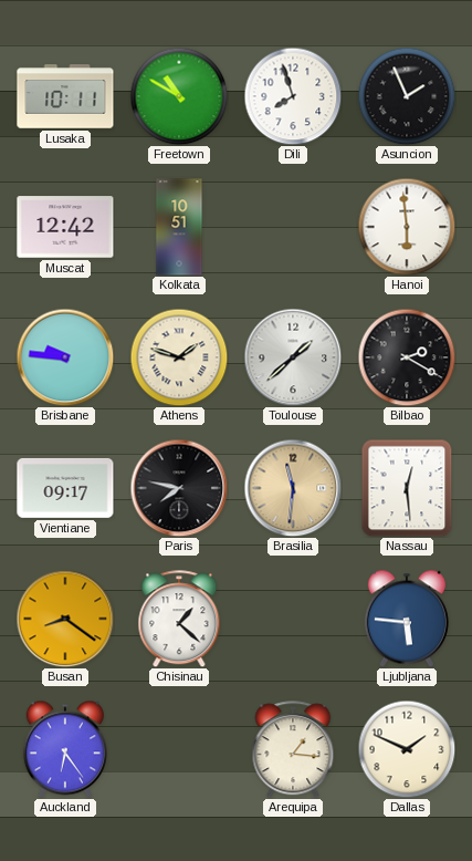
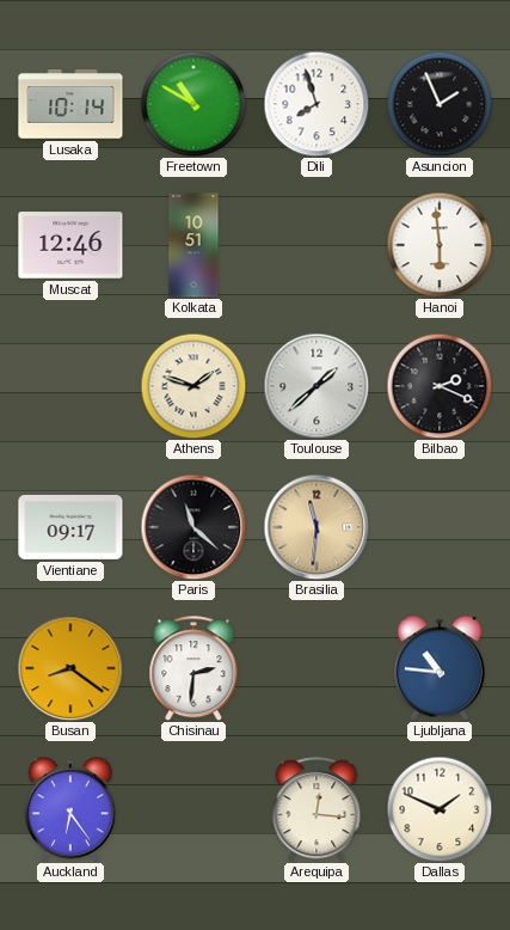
Lusaka: 10:11 -> 10:14 (70, 104)
Muscat: 12:42 -> 12:46 (70, 245)
Brisbane: 9:46 -> none (65, 357)
Bilbao: 2:20 -> 2:19 (440, 386)
Paris: 7:47 -> 11:22 (193, 527)
Nassau: 12:29 -> none (407, 488)
Chisinau: 1:22 -> 2:31 (193, 668)
Ljubljana: 5:46 -> 10:46 (440, 668)
Arequipa: 1:16 -> 12:16 (317, 809)
